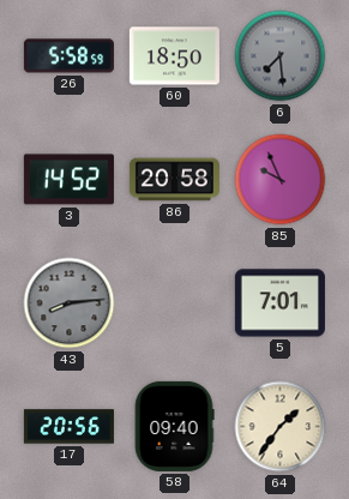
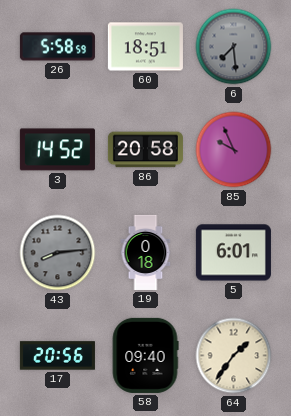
60: 18:50 -> 18:51 (145, 47)
19: none -> 0:18 (146, 252)
5: 7:01 -> 6:01 (233, 253)
